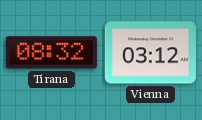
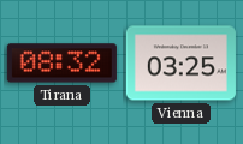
Vienna: 03:12 -> 03:25 (180, 64)
